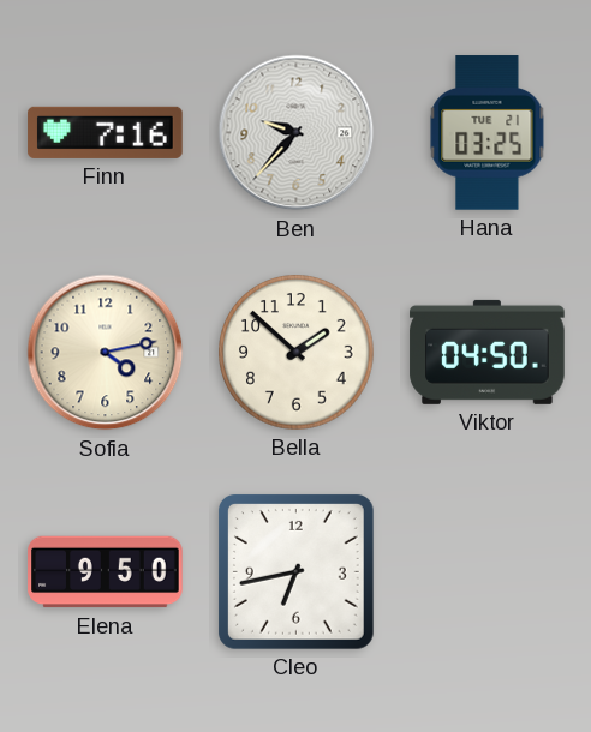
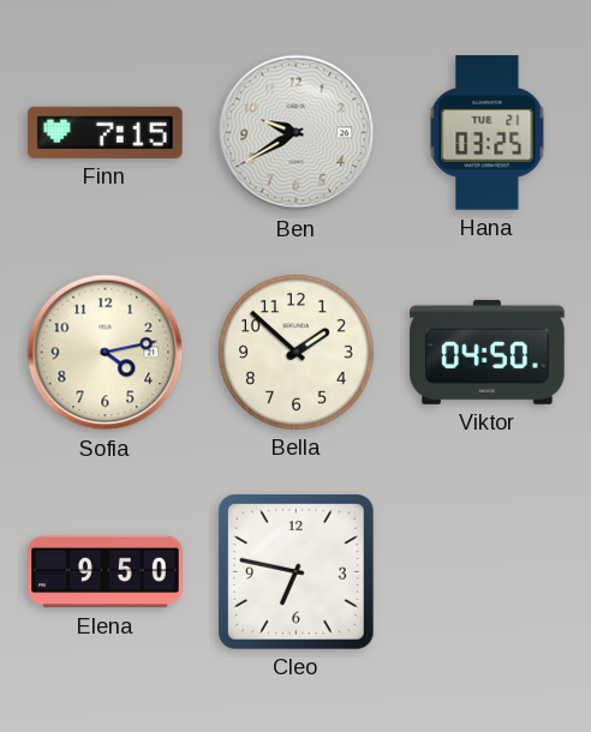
Finn: 7:16 -> 7:15 (106, 132)
Ben: 9:37 -> 9:40 (297, 133)
Cleo: 6:43 -> 6:47 (295, 571)
